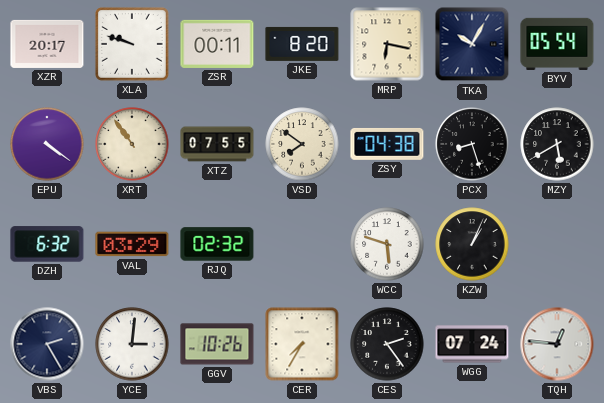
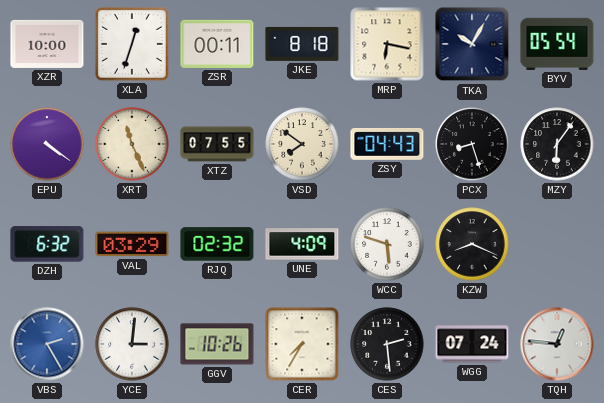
XZR: 20:17 -> 10:00 (47, 44)
XLA: 9:48 -> 12:33 (132, 44)
JKE: 8:20 -> 8:18 (302, 44)
XRT: 10:54 -> 11:26 (132, 144)
ZSY: 04:38 -> 04:43 (387, 144)
MZY: 5:40 -> 6:06 (557, 144)
UNE: none -> 4:09 (302, 244)
KZW: 1:04 -> 8:19 (472, 244)
VBS dial: navy -> blue (47, 344)
CES: 2:24 -> 2:29 (387, 344)
